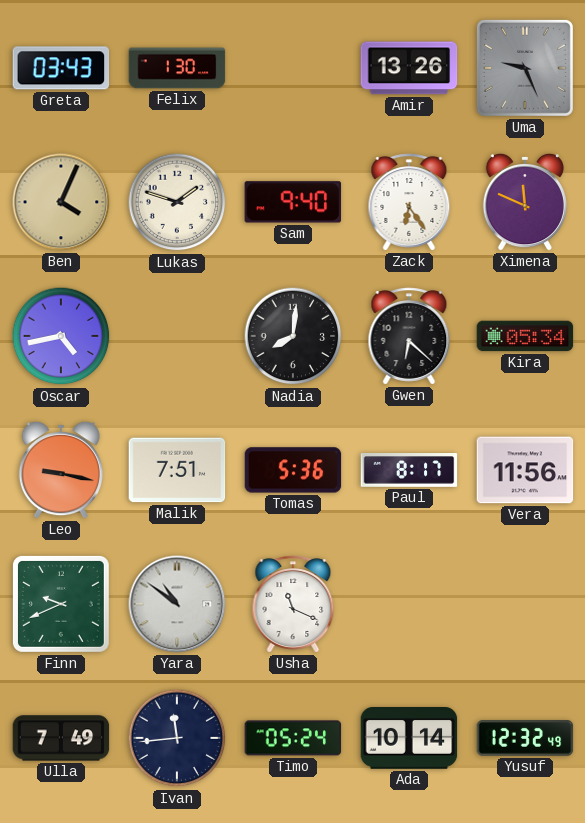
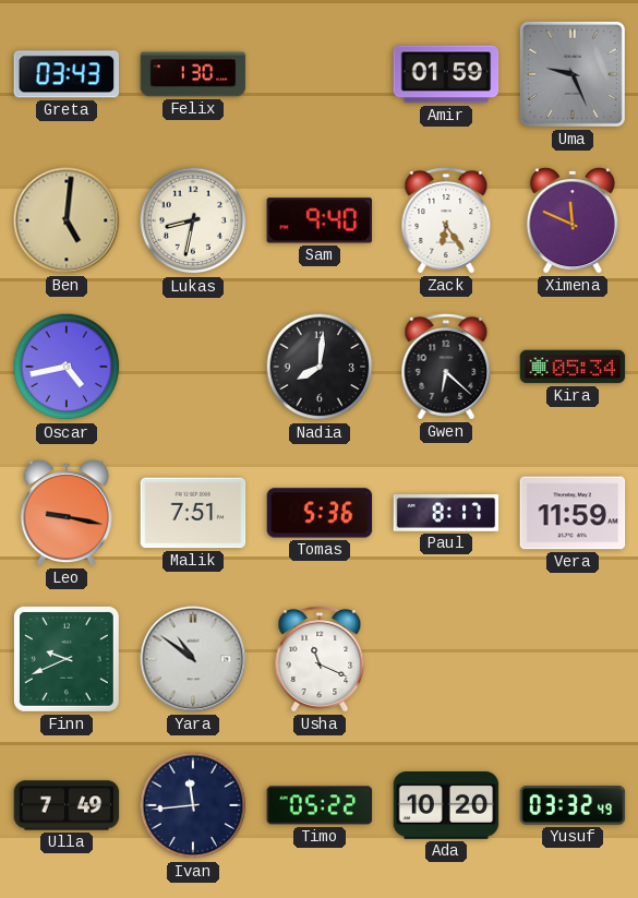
Amir: 13:26 -> 01:59 (446, 74)
Ben: 4:04 -> 5:01 (67, 220)
Lukas: 1:48 -> 8:32 (193, 220)
Vera: 11:56 -> 11:59 (573, 513)
Timo: 05:24 -> 05:22 (320, 805)
Ada: 10:14 -> 10:20 (446, 806)
Yusuf: 12:32 -> 03:32 (573, 805)
